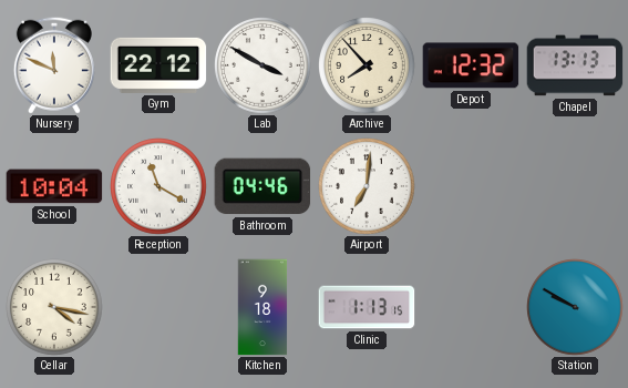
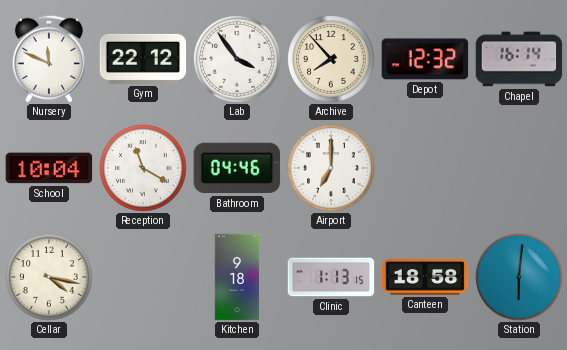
Lab: 3:50 -> 3:54 (237, 59)
Chapel: 13:13 -> 16:14 (519, 59)
Airport: 7:01 -> 7:00 (331, 168)
Canteen: none -> 18:58 (425, 277)
Station: 9:50 -> 6:01 (519, 277)
